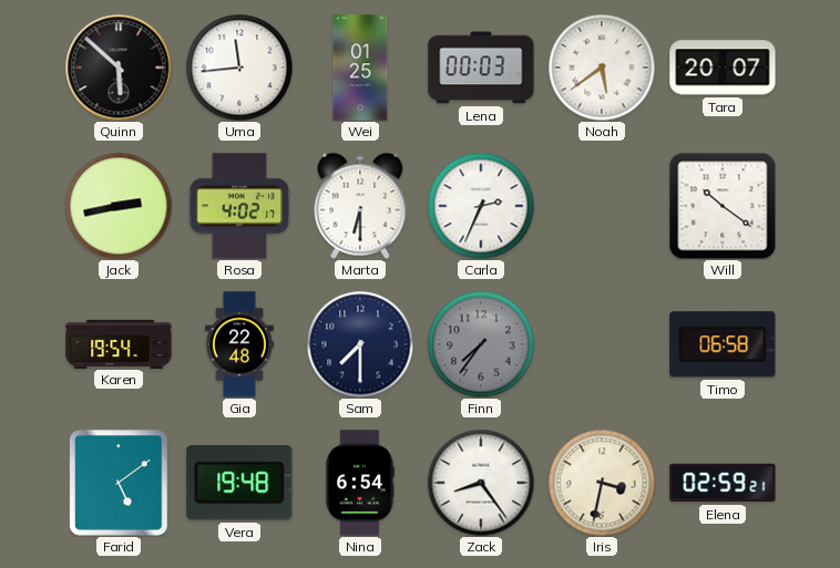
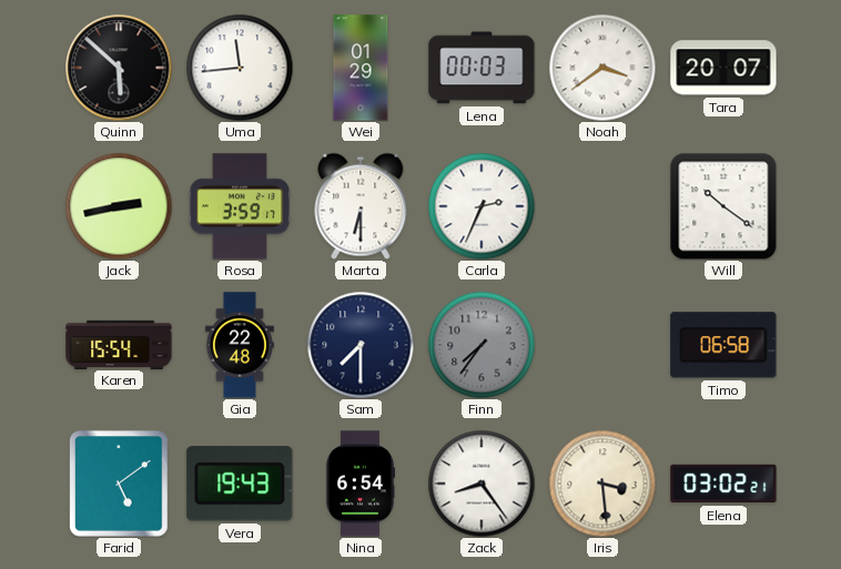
Wei: 01:25 -> 01:29 (361, 68)
Noah: 5:39 -> 3:39 (602, 68)
Rosa: 4:02 -> 3:59 (240, 206)
Karen: 19:54 -> 15:54 (119, 344)
Vera: 19:48 -> 19:43 (240, 484)
Iris: 3:32 -> 3:29 (602, 484)
Elena: 02:59 -> 03:02 (723, 484)
